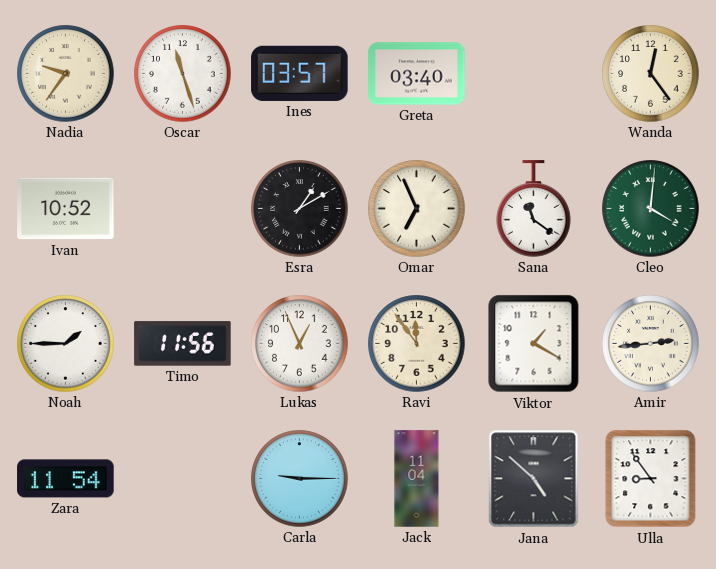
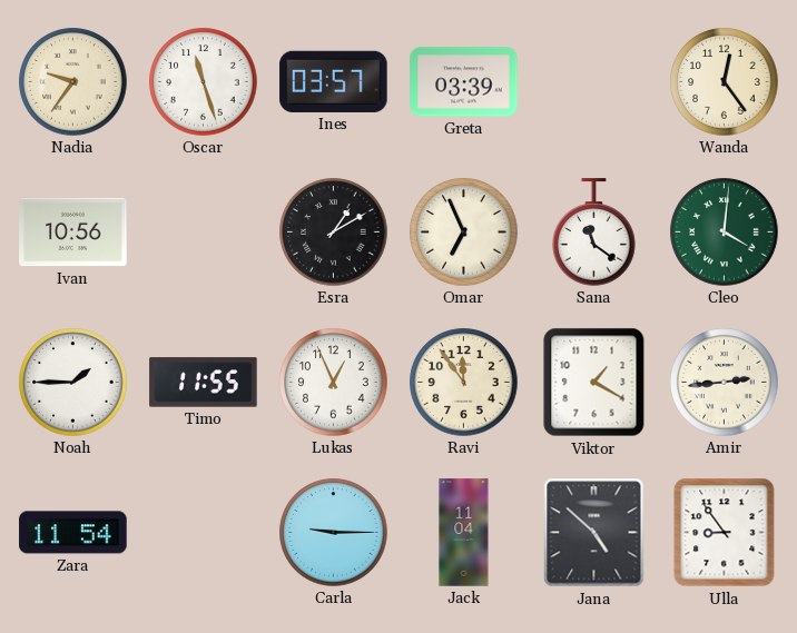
Greta: 03:40 -> 03:39 (464, 82)
Ivan: 10:52 -> 10:56 (73, 233)
Timo: 11:56 -> 11:55 (204, 383)
